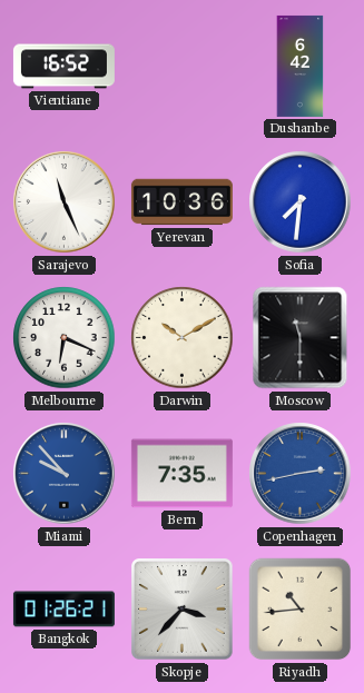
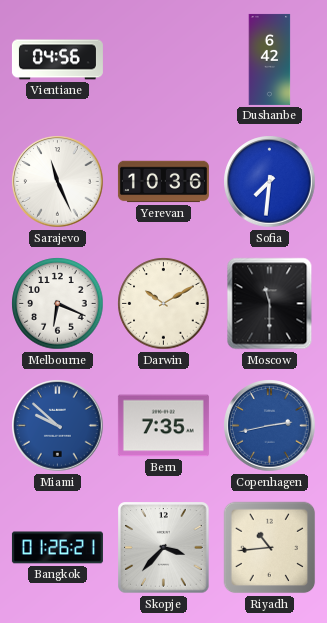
Vientiane: 16:52 -> 04:56 (57, 60)
Miami: 9:53 -> 9:52 (58, 426)
